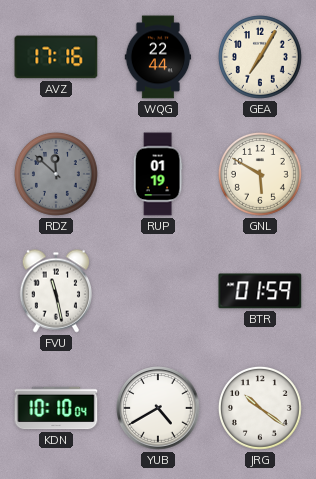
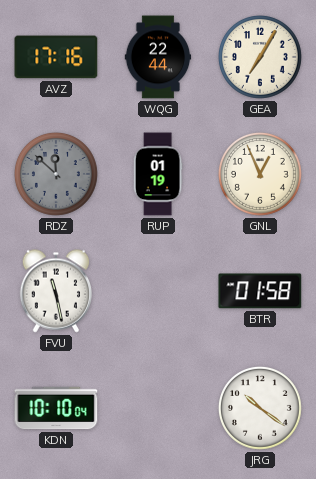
GNL: 5:50 -> 12:56 (260, 174)
BTR: 01:59 -> 01:58 (260, 291)
YUB: 4:40 -> none (158, 408)
